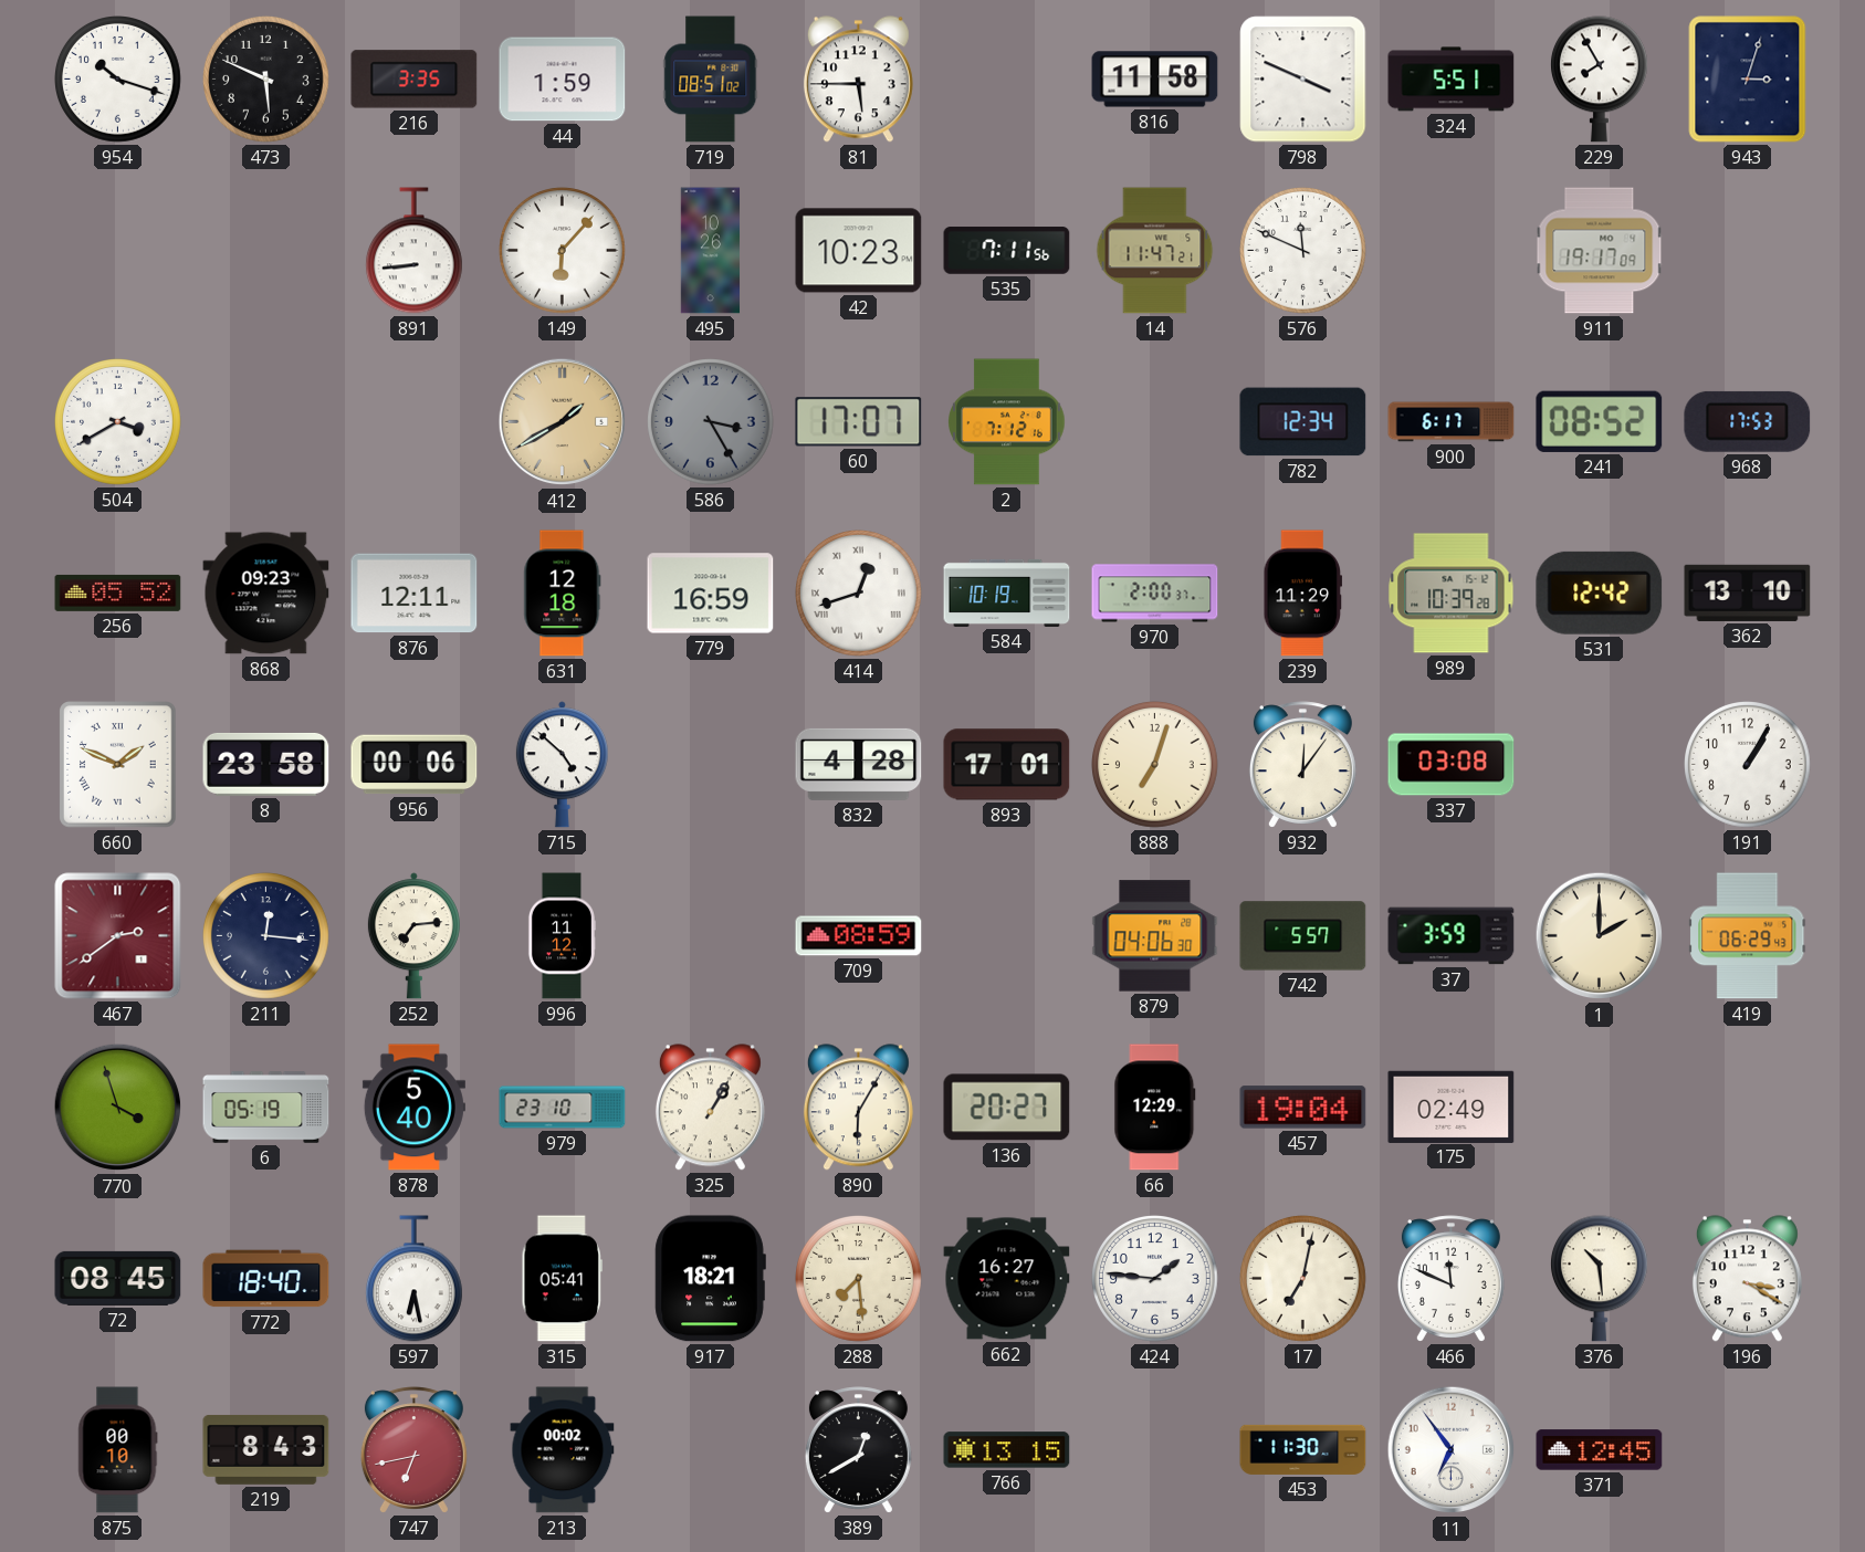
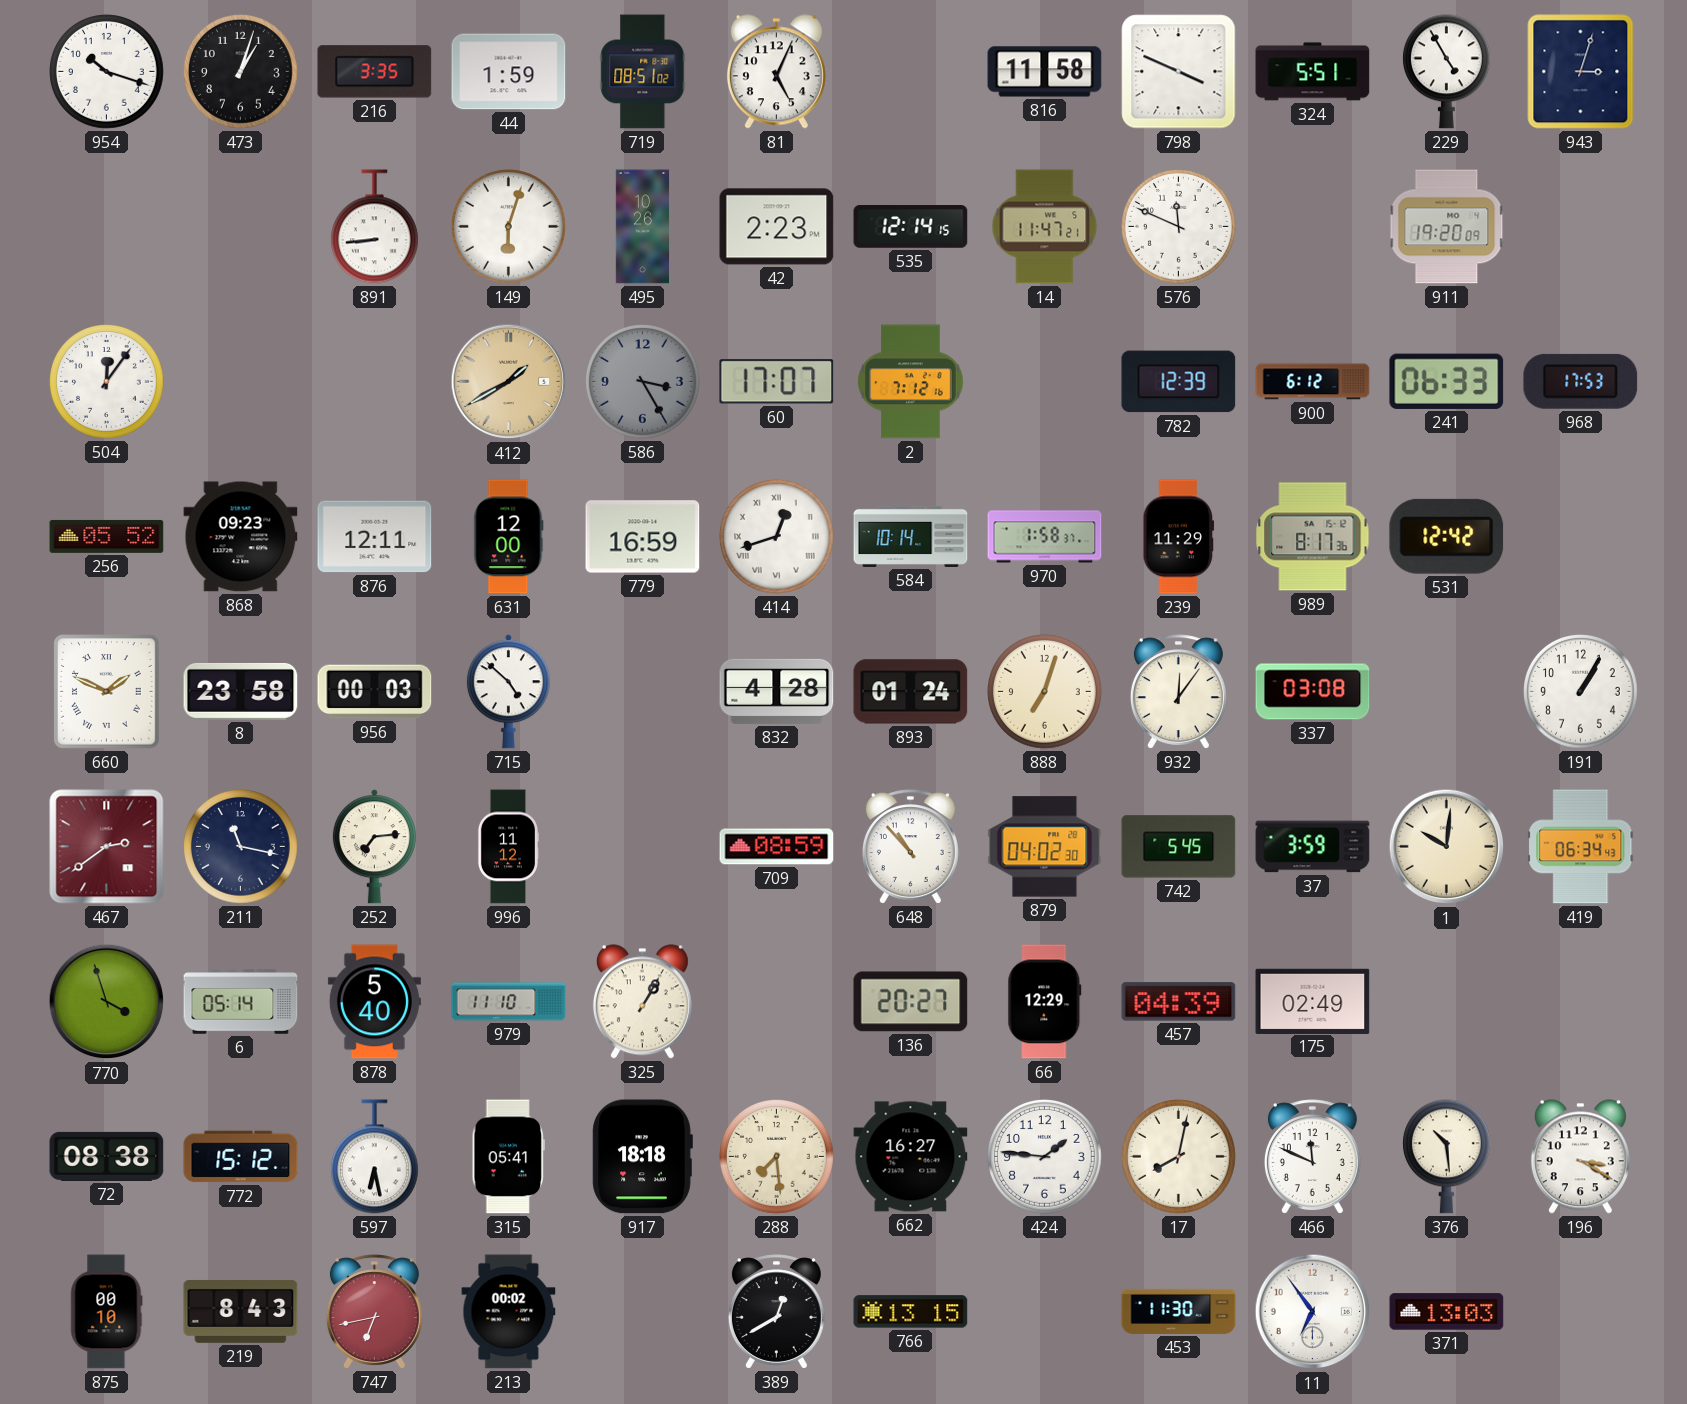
473: 5:49 -> 1:03 (241, 72)
81: 5:45 -> 5:04 (776, 72)
229: 7:55 -> 4:55 (1446, 72)
149: 6:07 -> 6:03 (509, 227)
42: 10:23 -> 2:23 (777, 227)
535: 7:11 -> 12:14 (911, 227)
911: 19:17 -> 19:20 (1447, 227)
504: 3:40 -> 12:06 (107, 382)
782: 12:34 -> 12:39 (1179, 382)
900: 6:17 -> 6:12 (1313, 382)
241: 08:52 -> 06:33 (1447, 381)
631: 12:18 -> 12:00 (509, 537)
584: 10:19 -> 10:14 (911, 536)
970: 2:00 -> 1:58 (1045, 537)
989: 10:39 -> 8:17 (1313, 537)
362: 13:10 -> none (1748, 593)
956: 00:06 -> 00:03 (375, 692)
893: 17:01 -> 01:24 (911, 692)
211: 12:16 -> 11:17 (241, 847)
648: none -> 10:53 (910, 847)
879: 04:06 -> 04:02 (1045, 847)
742: 5:57 -> 5:45 (1179, 847)
1: 2:00 -> 10:01 (1447, 847)
419: 06:29 -> 06:34 (1581, 847)
6: 05:19 -> 05:14 (241, 1002)
979: 23:10 -> 11:10 (509, 1002)
890: 6:05 -> none (858, 1108)
457: 19:04 -> 04:39 (1179, 1002)
72: 08:45 -> 08:38 (107, 1156)
772: 18:40 -> 15:12 (241, 1157)
917: 18:21 -> 18:18 (642, 1157)
17: 7:02 -> 8:02 (1179, 1157)
371: 12:45 -> 13:03 (1447, 1312)
